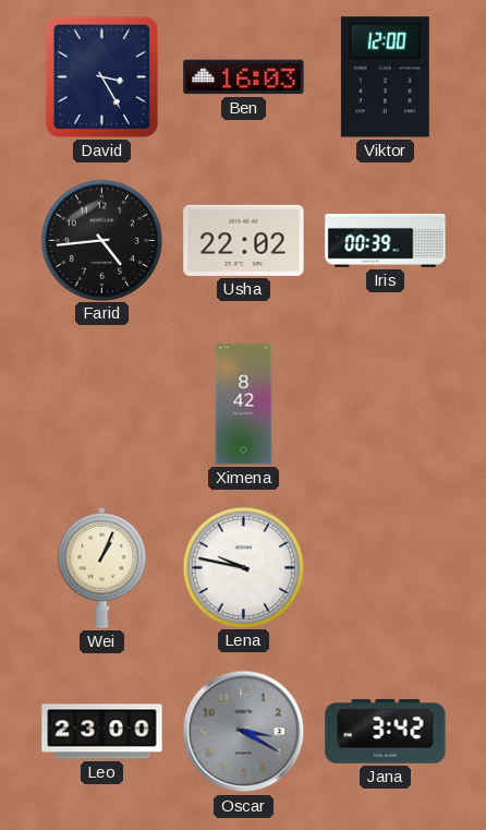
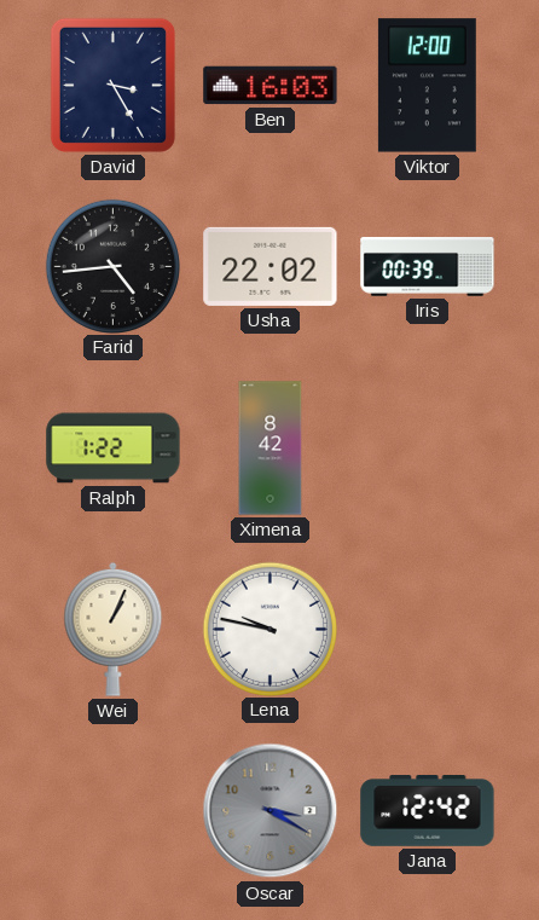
Ralph: none -> 1:22 (114, 449)
Leo: 23:00 -> none (102, 732)
Jana: 3:42 -> 12:42 (428, 811)
